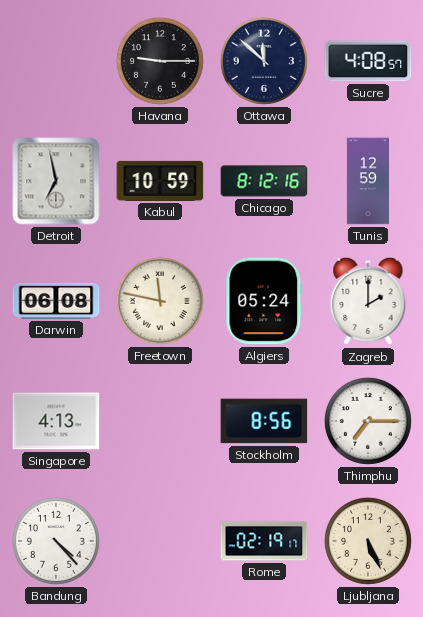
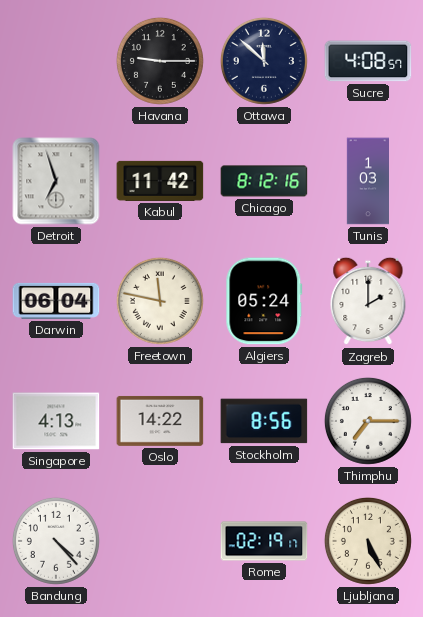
Detroit: 6:58 -> 6:57 (56, 181)
Kabul: 10:59 -> 11:42 (160, 181)
Tunis: 12:59 -> 1:03 (367, 181)
Darwin: 06:08 -> 06:04 (56, 301)
Oslo: none -> 14:22 (160, 421)
